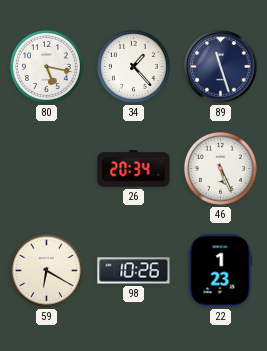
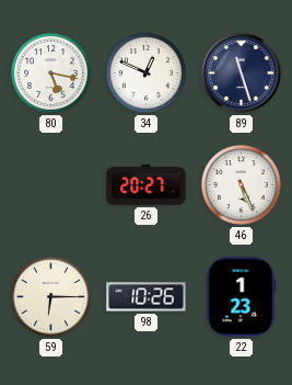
34: 1:23 -> 12:49 (145, 72)
26: 20:34 -> 20:27 (147, 185)
59: 6:20 -> 6:15 (50, 296)
